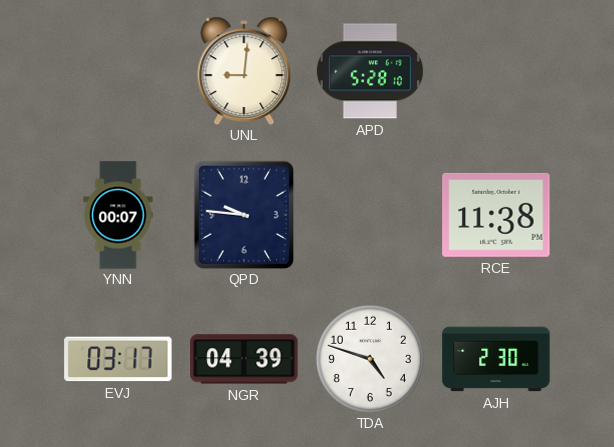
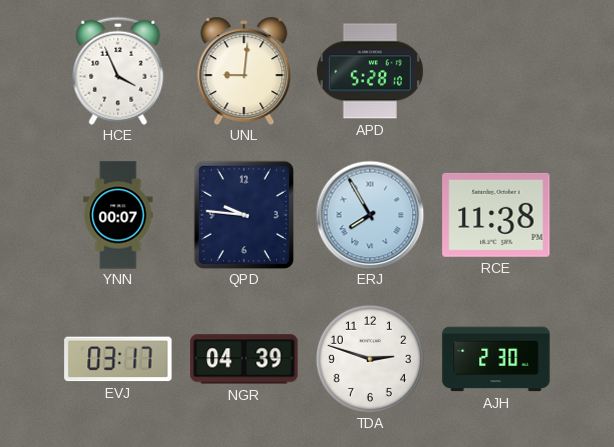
HCE: none -> 3:56 (118, 71)
ERJ: none -> 7:55 (370, 215)
TDA: 4:48 -> 2:48 (370, 359)
